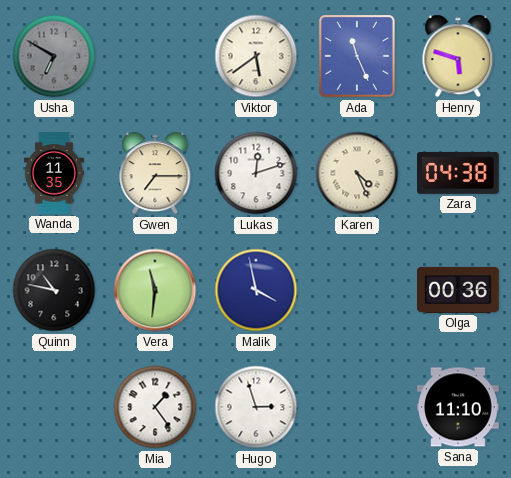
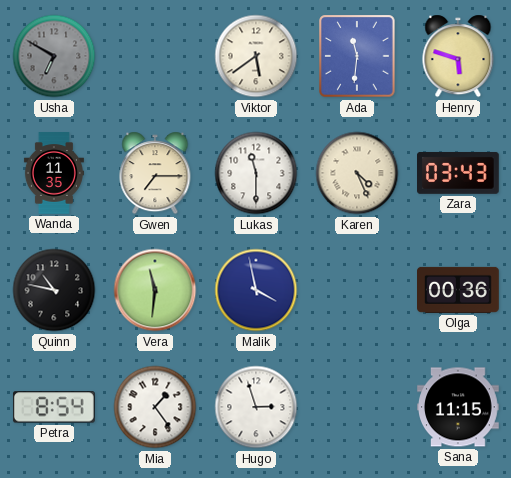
Ada: 11:26 -> 11:31 (357, 56)
Lukas: 12:12 -> 11:30 (256, 173)
Zara: 04:38 -> 03:43 (459, 173)
Petra: none -> 8:54 (54, 407)
Sana: 11:10 -> 11:15 (459, 407)
